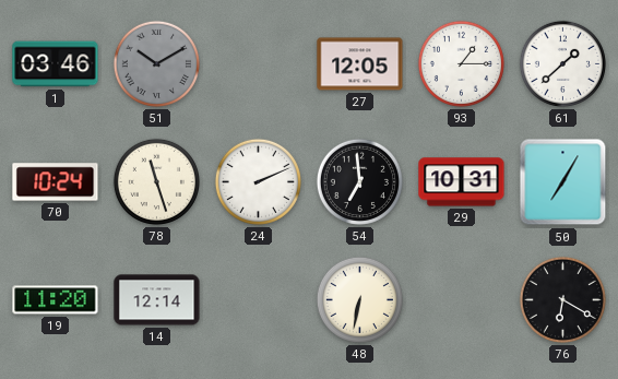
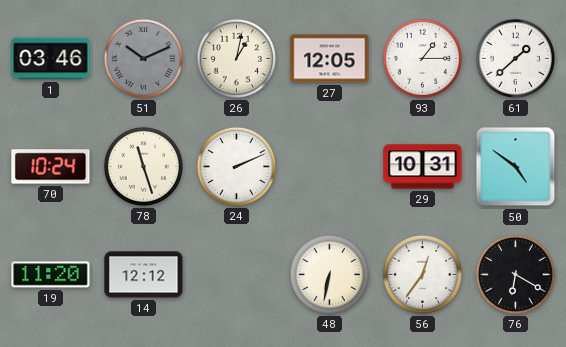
51: 10:10 -> 10:11 (143, 58)
26: none -> 1:02 (236, 58)
54: 6:59 -> none (359, 181)
50: 7:05 -> 4:51 (516, 167)
14: 12:14 -> 12:12 (144, 275)
56: none -> 12:36 (422, 274)
